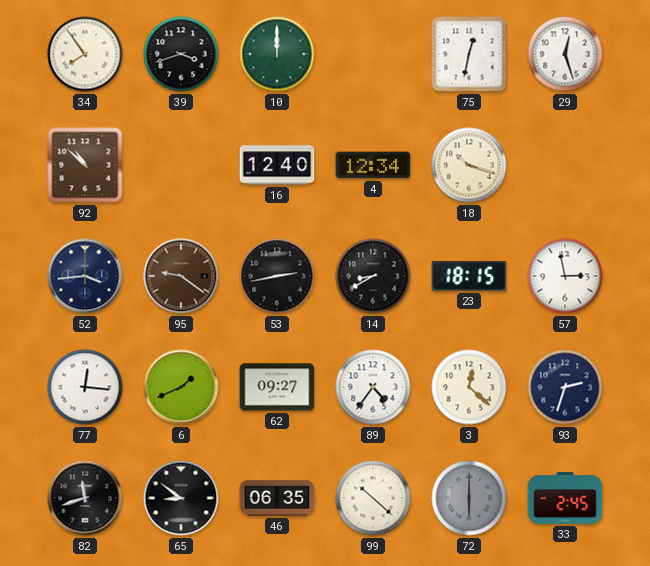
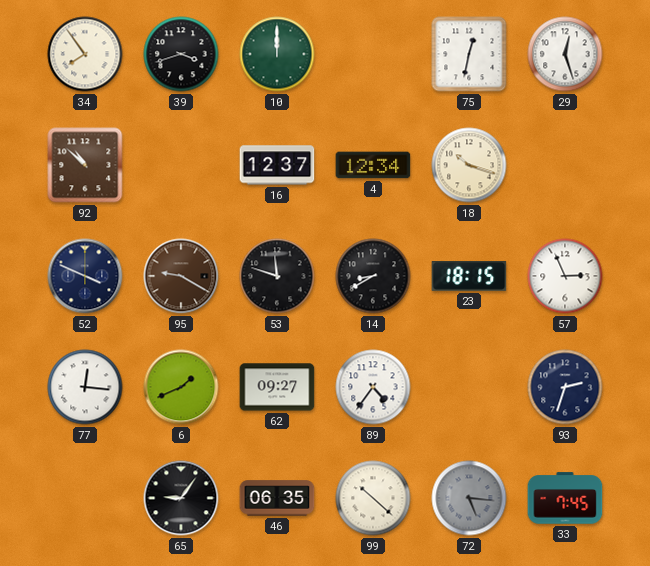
16: 12:40 -> 12:37 (277, 165)
52: 3:44 -> 3:49 (85, 276)
95: 9:21 -> 9:20 (181, 276)
53: 2:43 -> 11:48 (277, 276)
57: 2:58 -> 2:56 (565, 276)
3: 12:22 -> none (469, 387)
82: 11:42 -> none (85, 498)
65: 8:51 -> 9:06 (181, 498)
72: 6:00 -> 5:16 (469, 498)
33: 2:45 -> 7:45 (565, 498)
